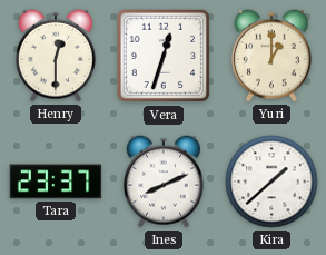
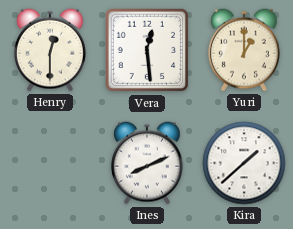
Vera: 12:33 -> 12:29 (147, 50)
Tara: 23:37 -> none (56, 182)
